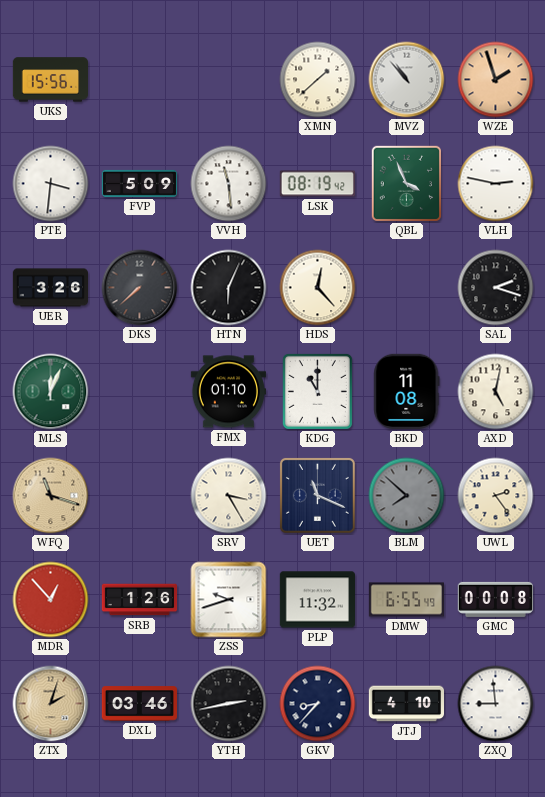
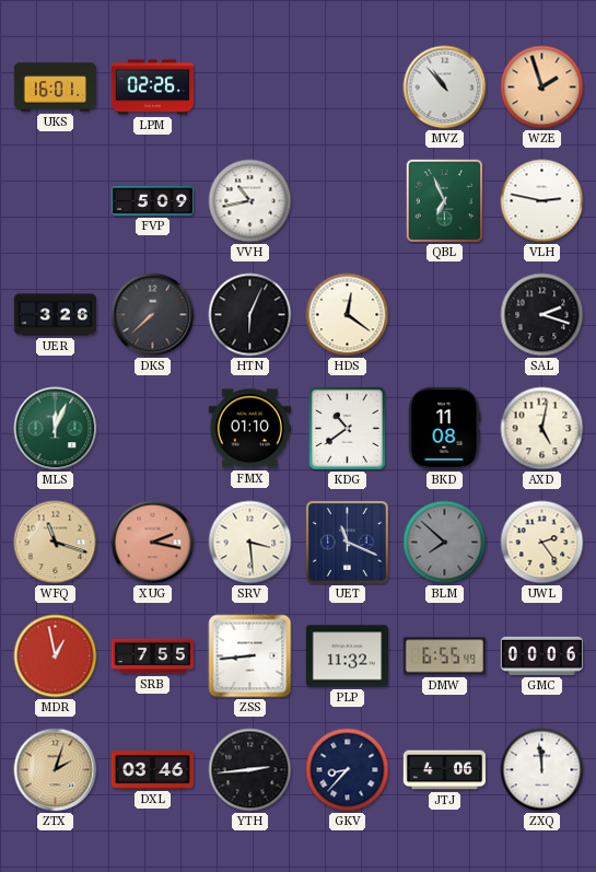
UKS: 15:56 -> 16:01 (55, 88)
LPM: none -> 02:26 (152, 88)
XMN: 1:38 -> none (318, 80)
PTE: 3:31 -> none (51, 184)
VVH: 11:29 -> 10:43 (250, 201)
LSK: 08:19 -> none (317, 184)
QBL: 3:56 -> 6:56 (444, 201)
HDS: 12:23 -> 12:21 (348, 315)
KDG: 11:00 -> 10:39 (347, 428)
XUG: none -> 2:17 (153, 543)
SRV: 3:25 -> 3:29 (250, 543)
MDR: 12:53 -> 12:58 (56, 656)
SRB: 1:26 -> 7:55 (153, 656)
ZSS: 9:42 -> 8:44 (250, 656)
GMC: 00:08 -> 00:06 (541, 655)
YTH: 2:43 -> 2:44 (250, 770)
JTJ: 4:10 -> 4:06 (444, 770)
ZXQ: 8:59 -> 11:59 (542, 770)
